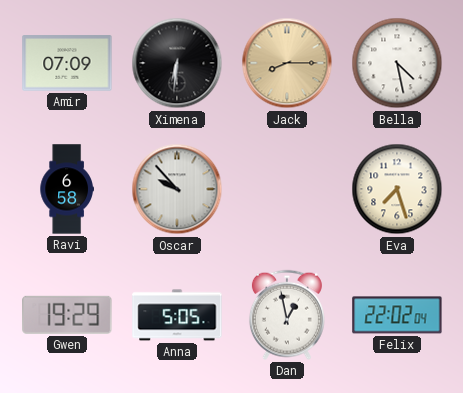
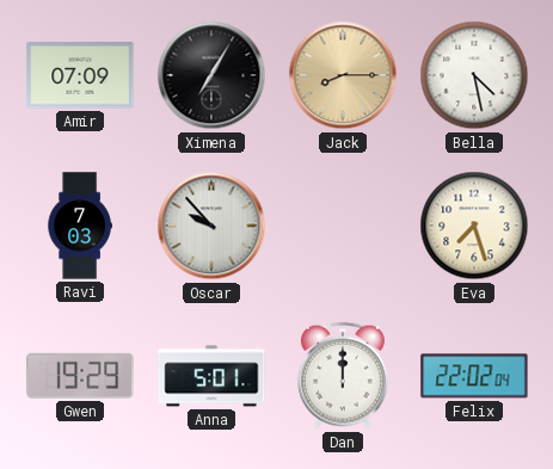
Ximena: 6:31 -> 7:05 (211, 75)
Ravi: 6:58 -> 7:03 (80, 226)
Anna: 5:05 -> 5:01 (211, 376)
Dan: 12:58 -> 12:00 (343, 376)
